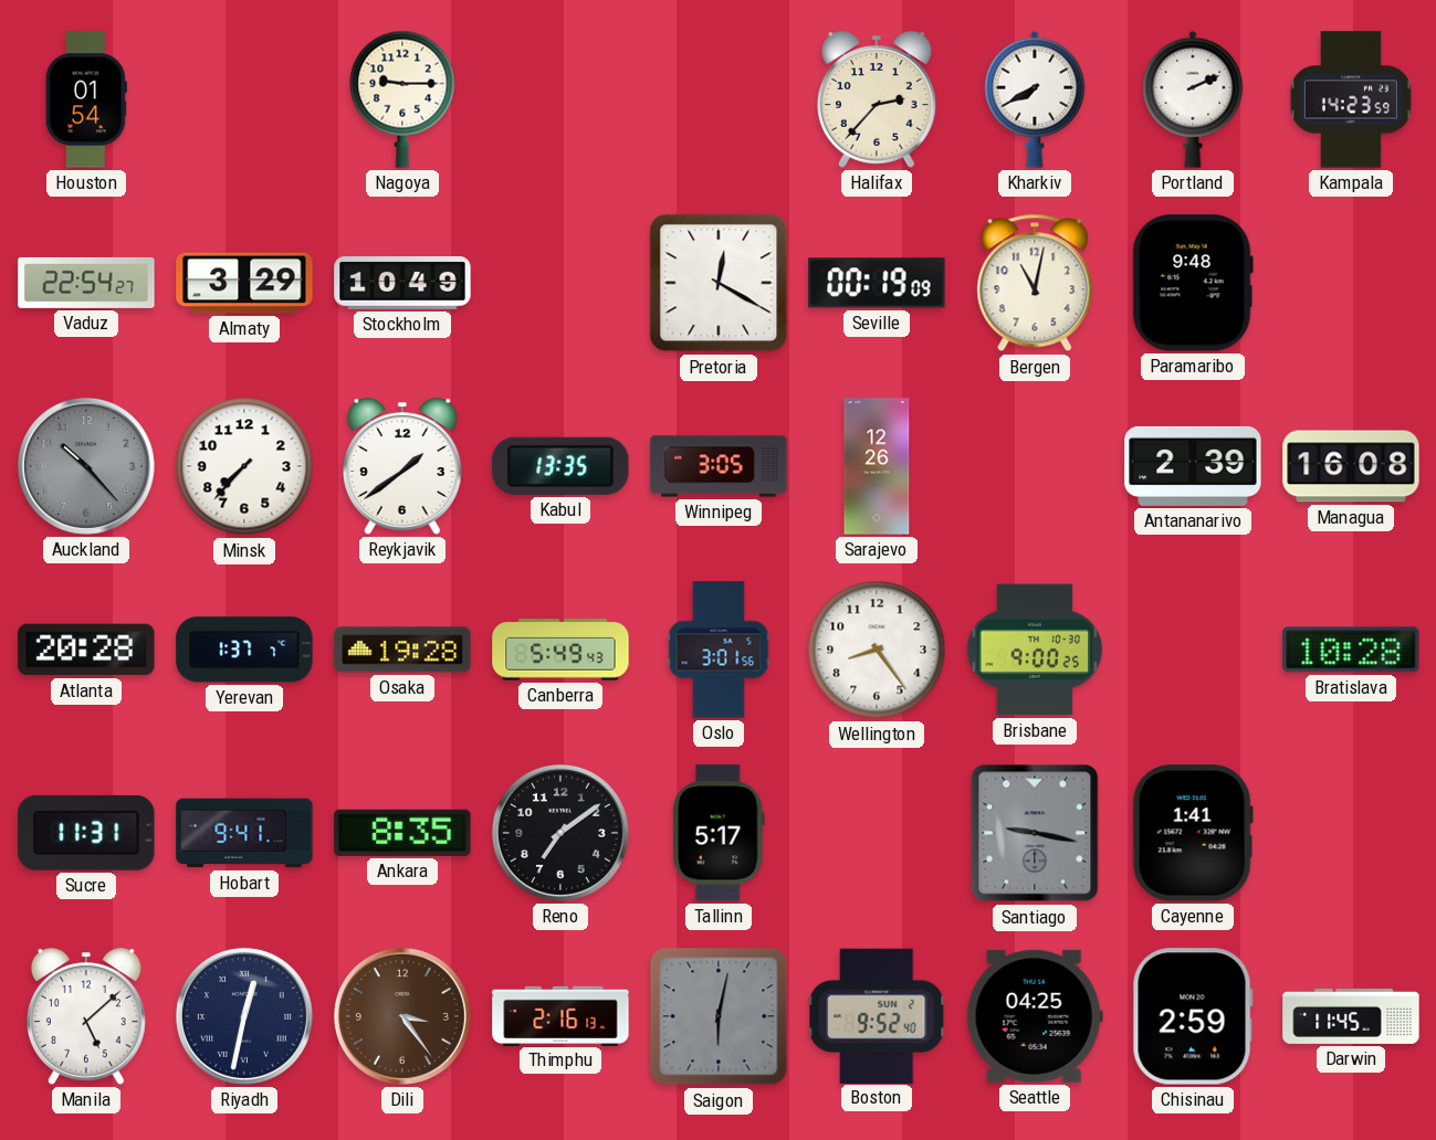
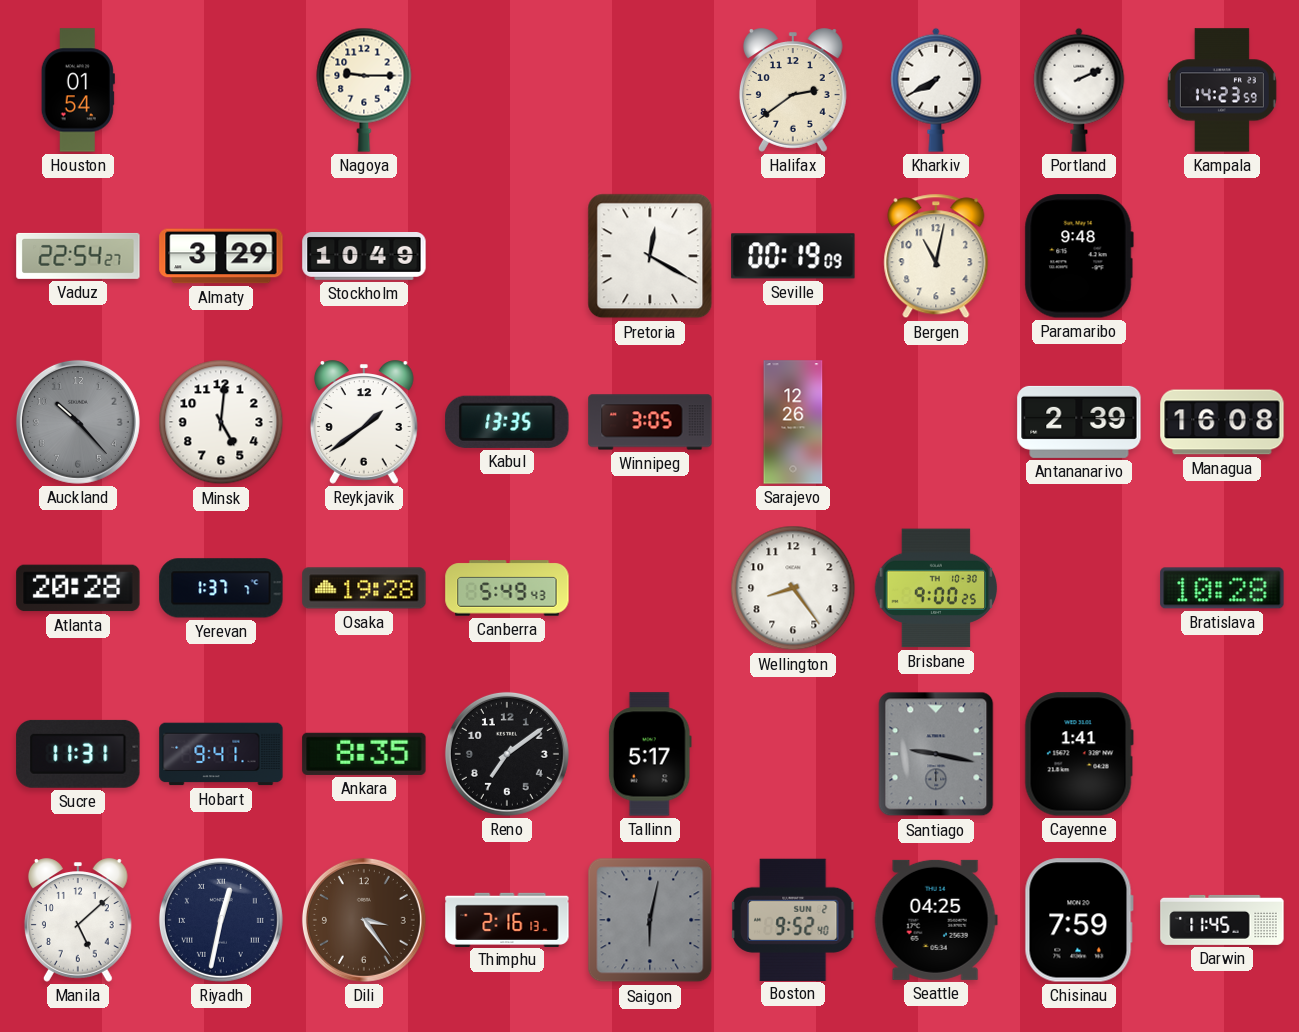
Halifax: 2:37 -> 2:39 (793, 90)
Minsk: 7:37 -> 5:01 (221, 422)
Oslo: 3:01 -> none (719, 650)
Chisinau: 2:59 -> 7:59 (1079, 920)
